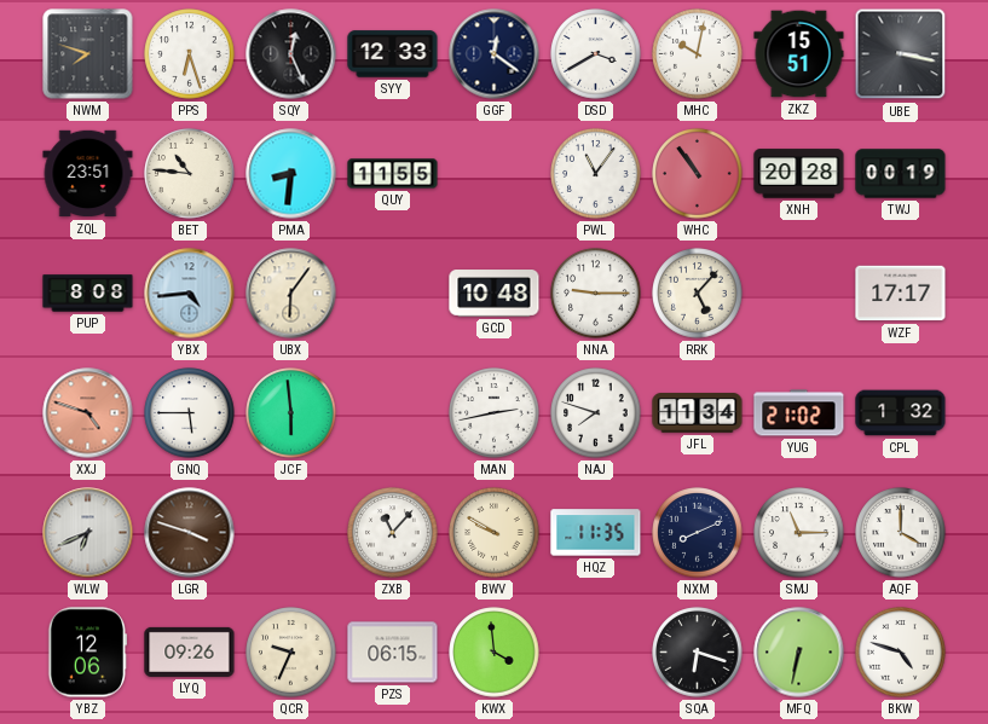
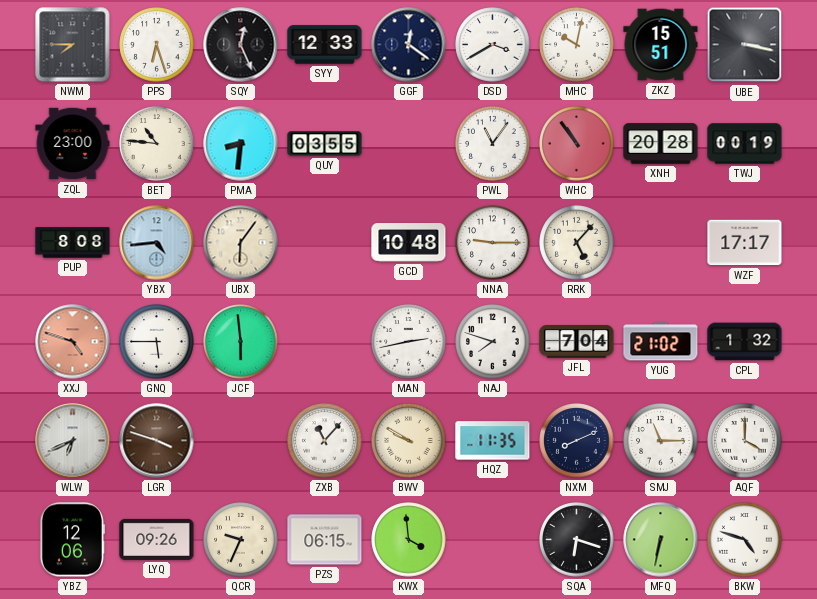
NWM: 7:48 -> 7:45 (73, 45)
ZQL: 23:51 -> 23:00 (73, 144)
QUY: 11:55 -> 03:55 (325, 144)
JFL: 11:34 -> 7:04 (577, 342)
